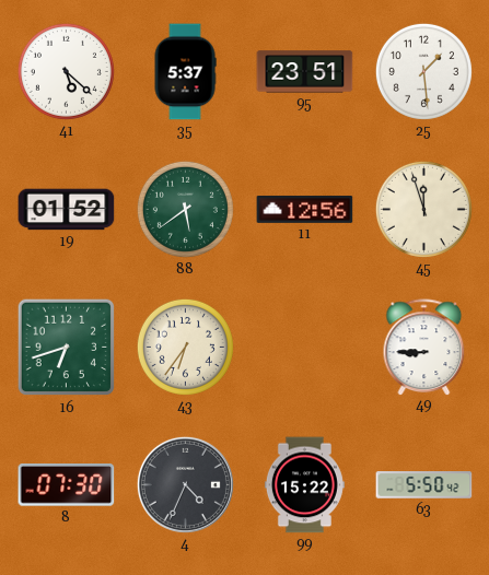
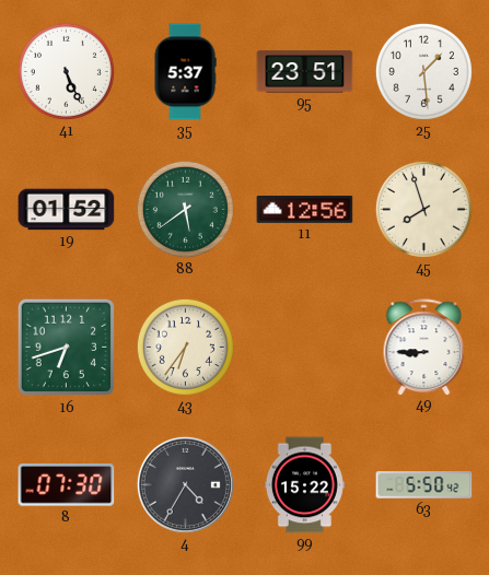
41: 5:22 -> 5:26 (66, 71)
45: 11:57 -> 7:57 (423, 209)
4: 4:34 -> 4:35 (185, 484)
